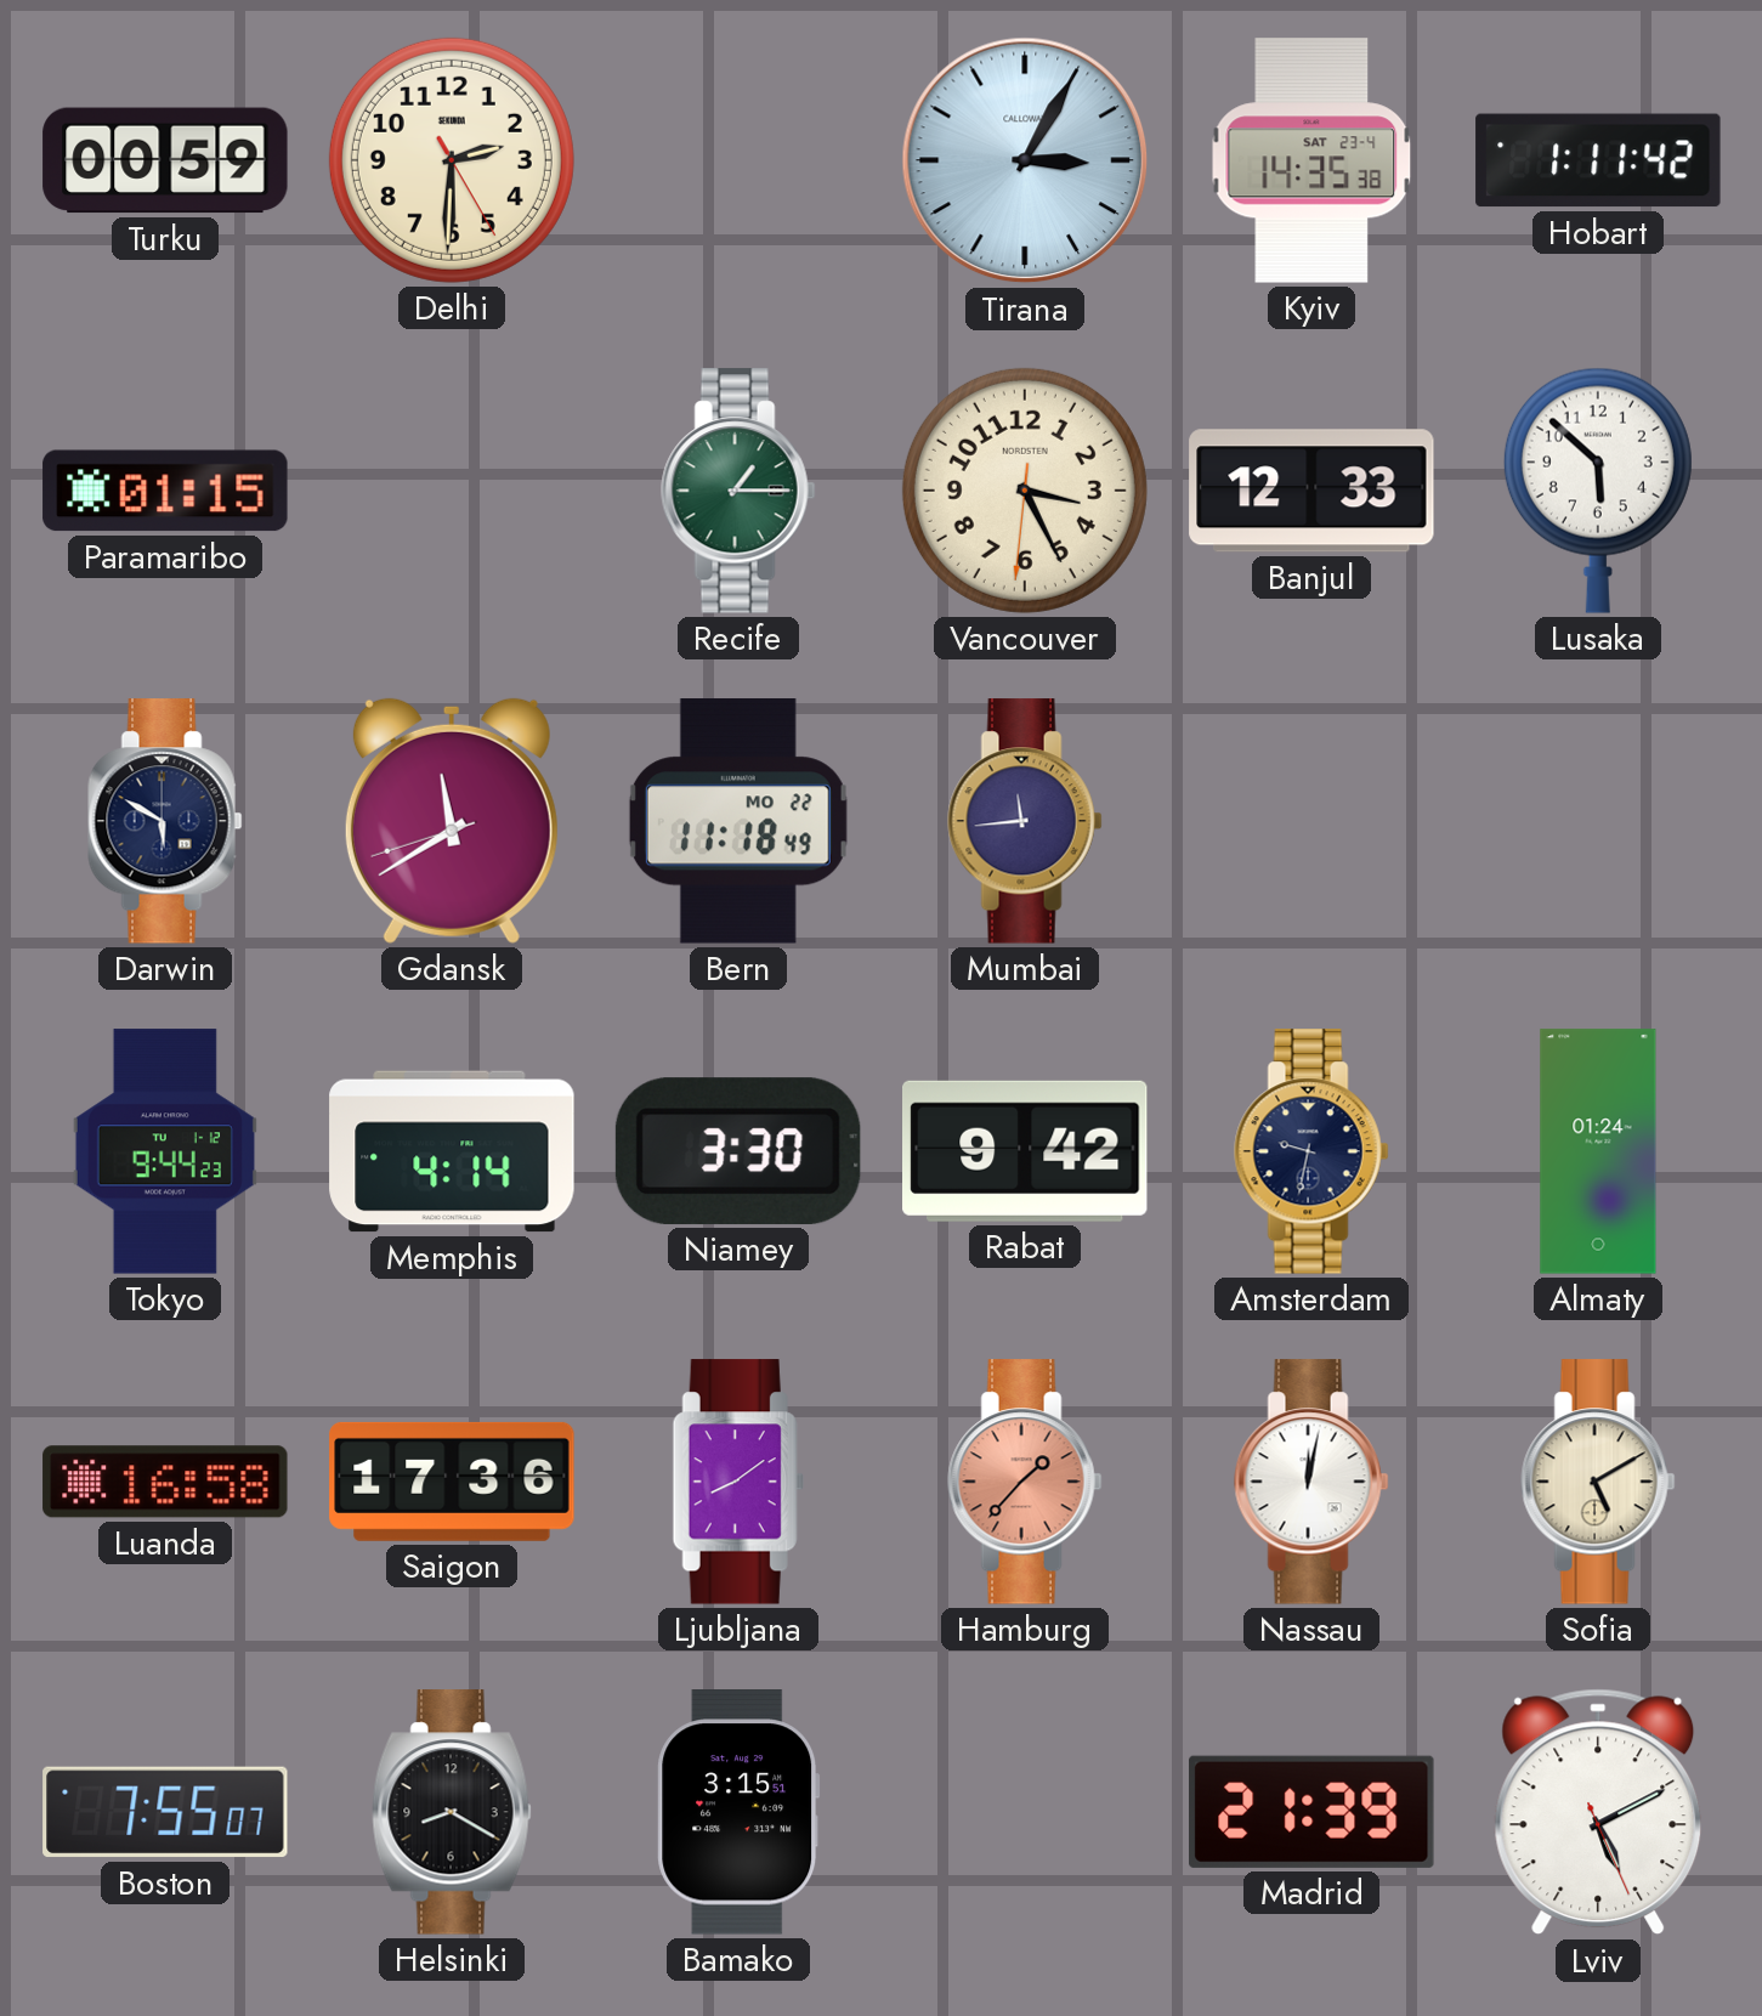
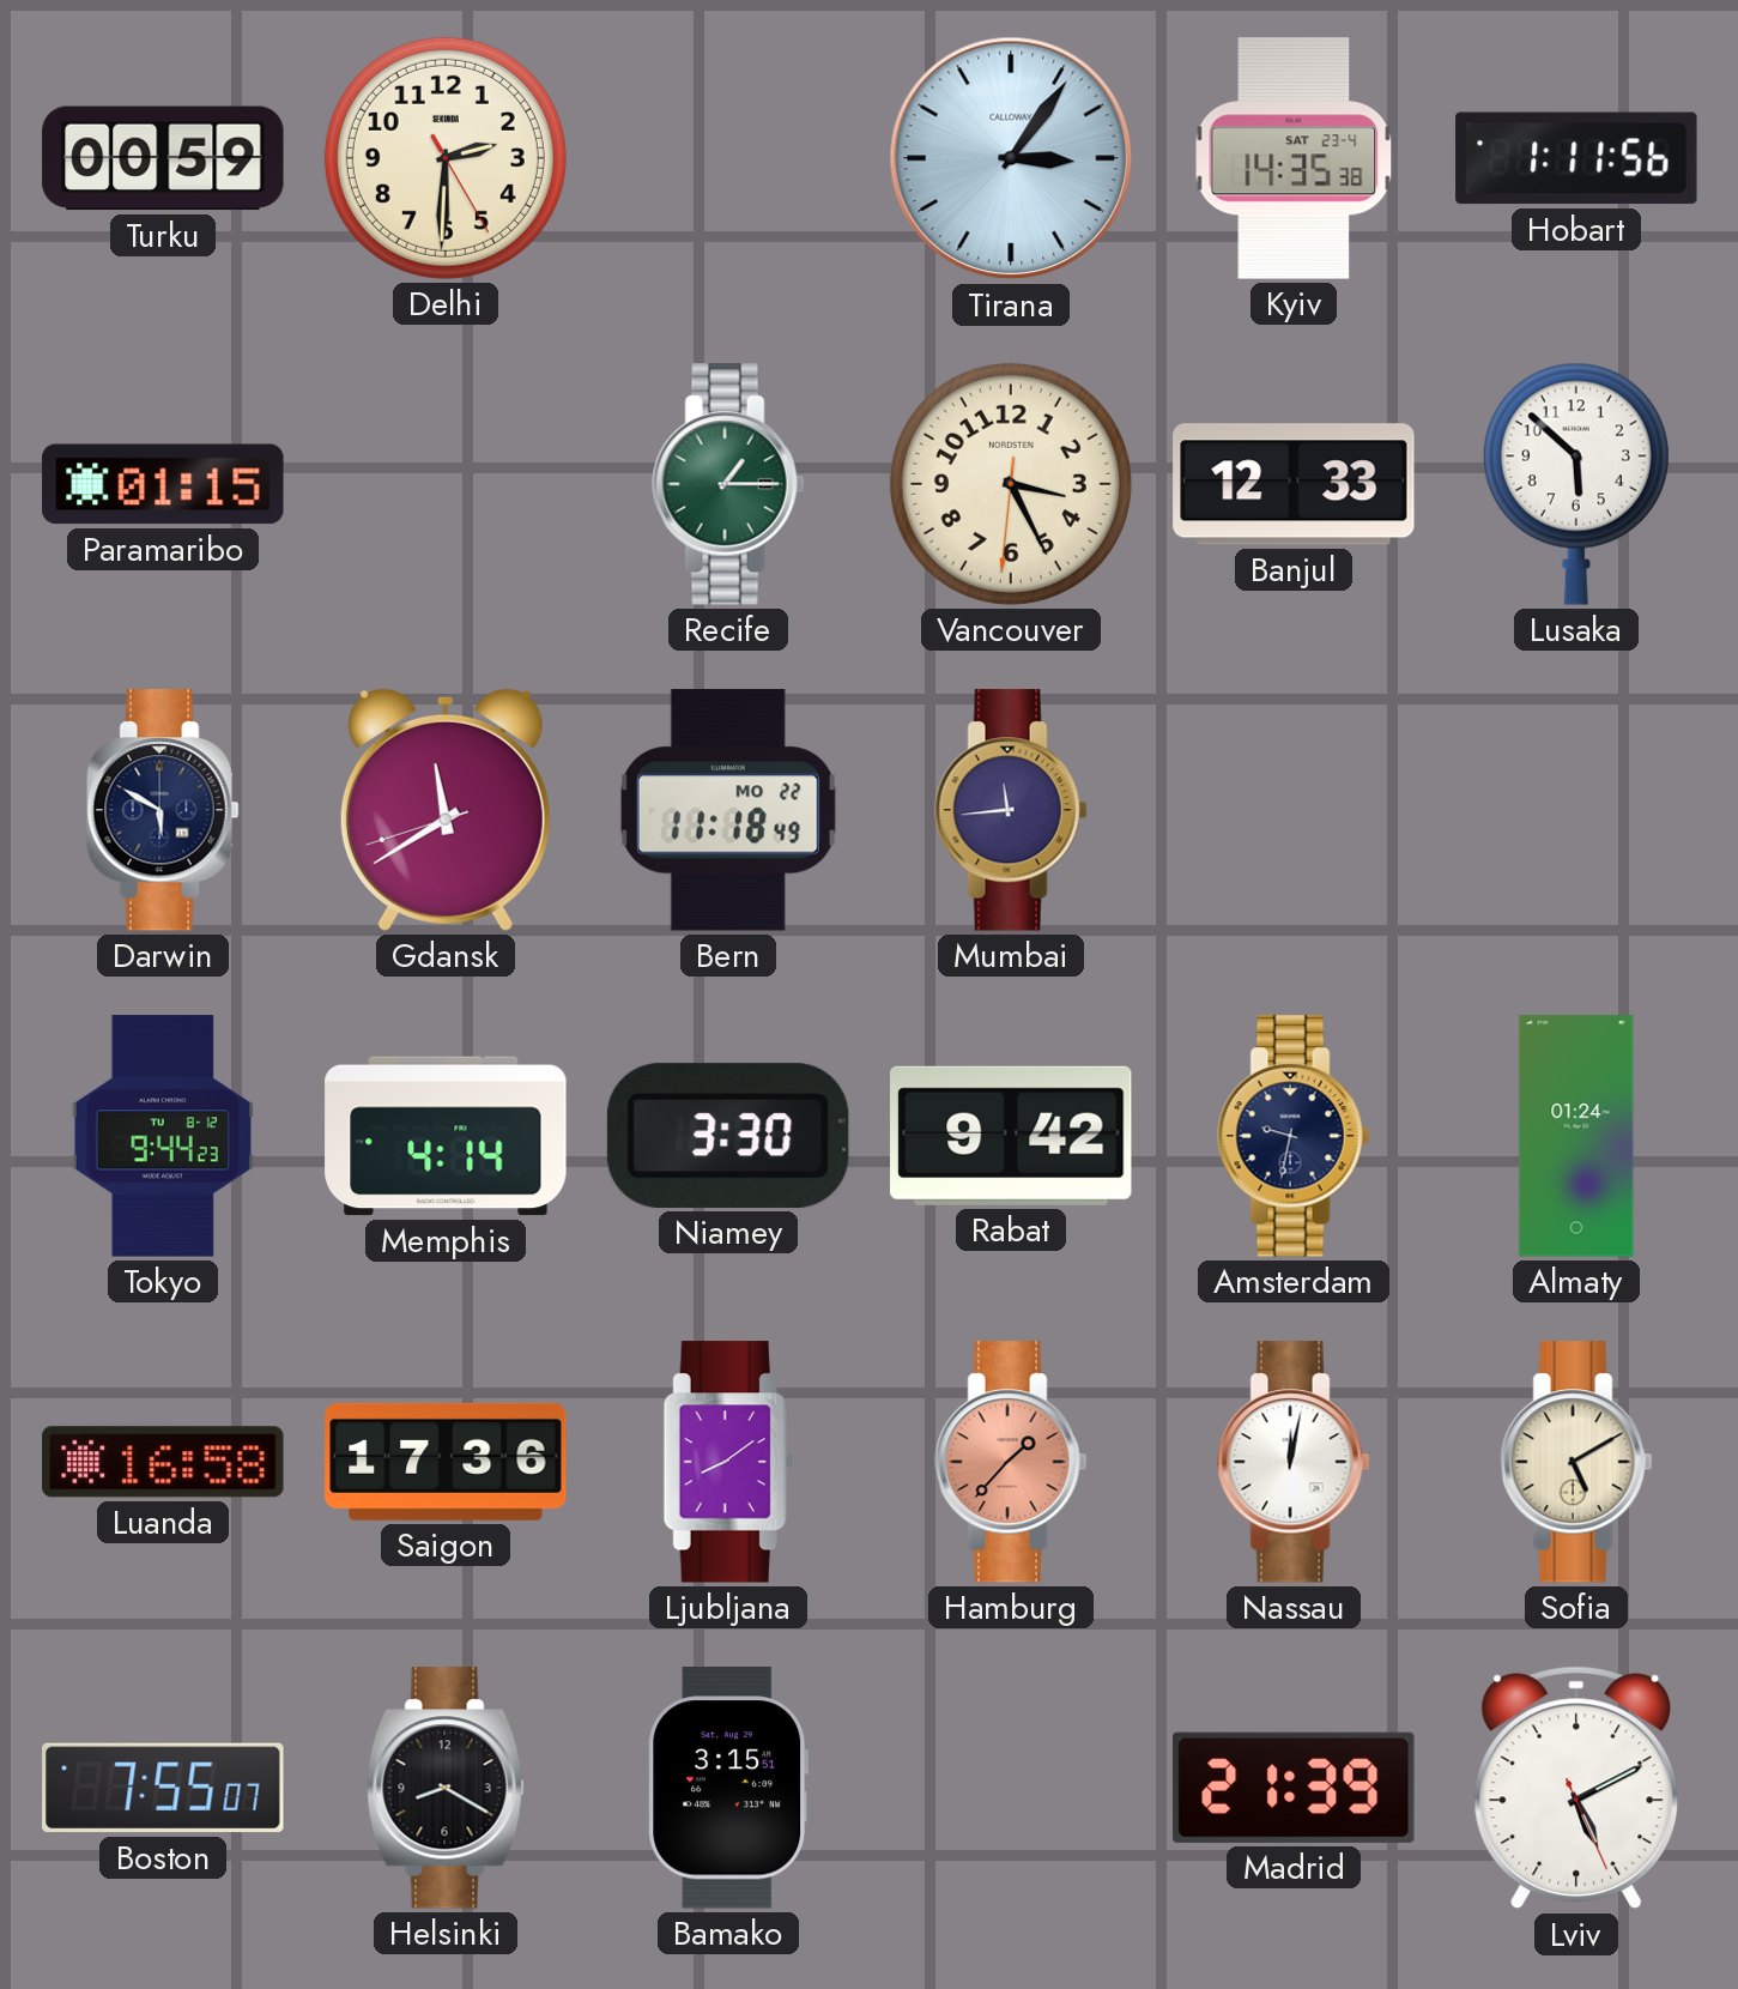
Tirana: 3:05 -> 3:06 (1011, 158)
Hobart: 1:11:42 -> 1:11:56 (1576, 158)
Tokyo date: TU 1-12 -> TU 8-12 (163, 1136)
